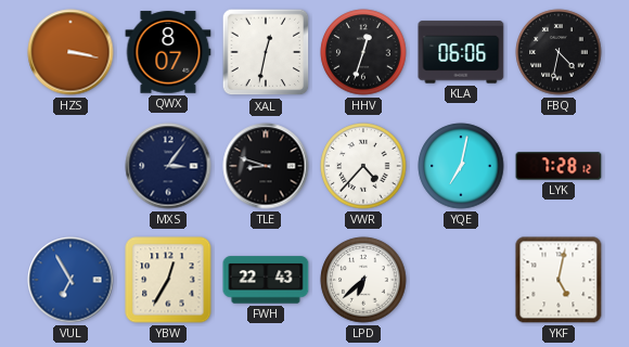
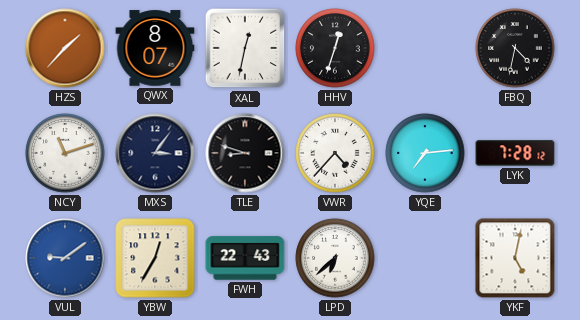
HZS: 3:17 -> 1:37 (65, 48)
KLA: 06:06 -> none (461, 52)
NCY: none -> 11:12 (65, 153)
YQE: 7:02 -> 7:14 (425, 153)
VUL: 6:55 -> 9:09 (65, 258)
